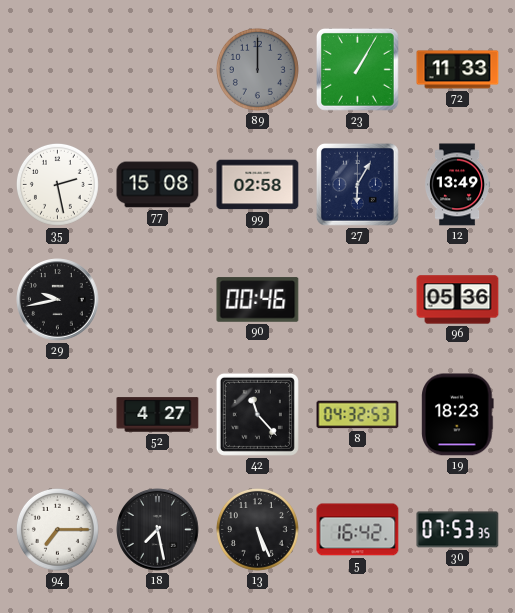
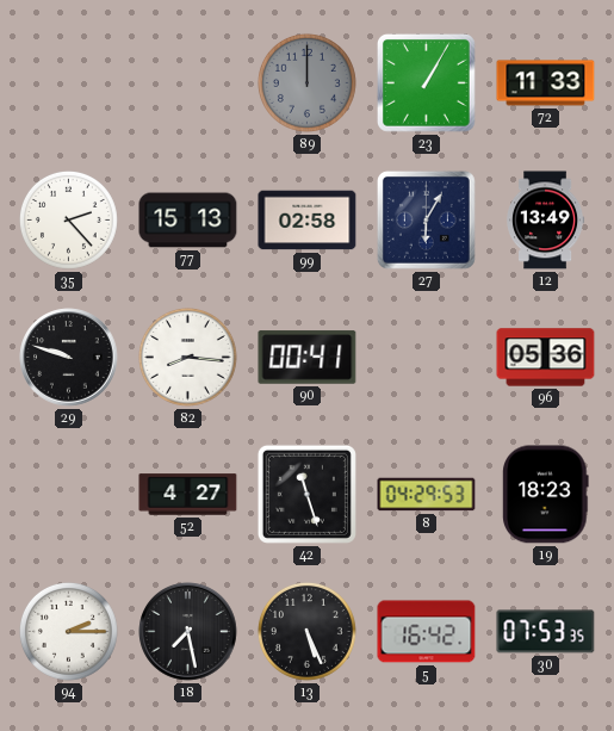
35: 2:28 -> 2:23 (68, 219)
77: 15:08 -> 15:13 (188, 221)
29: 9:43 -> 9:48 (69, 358)
82: none -> 8:16 (187, 357)
90: 00:46 -> 00:41 (308, 358)
42: 11:23 -> 11:27 (306, 494)
8: 04:32 -> 04:29 (427, 495)
94: 7:15 -> 2:15 (68, 631)
